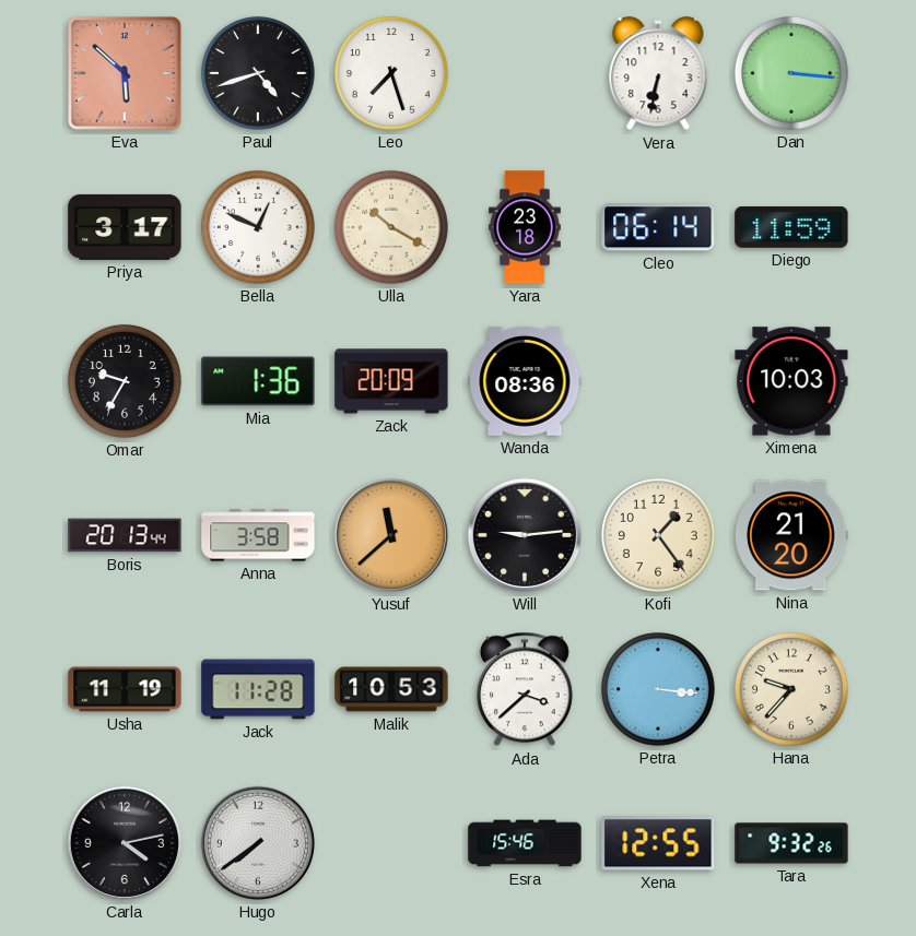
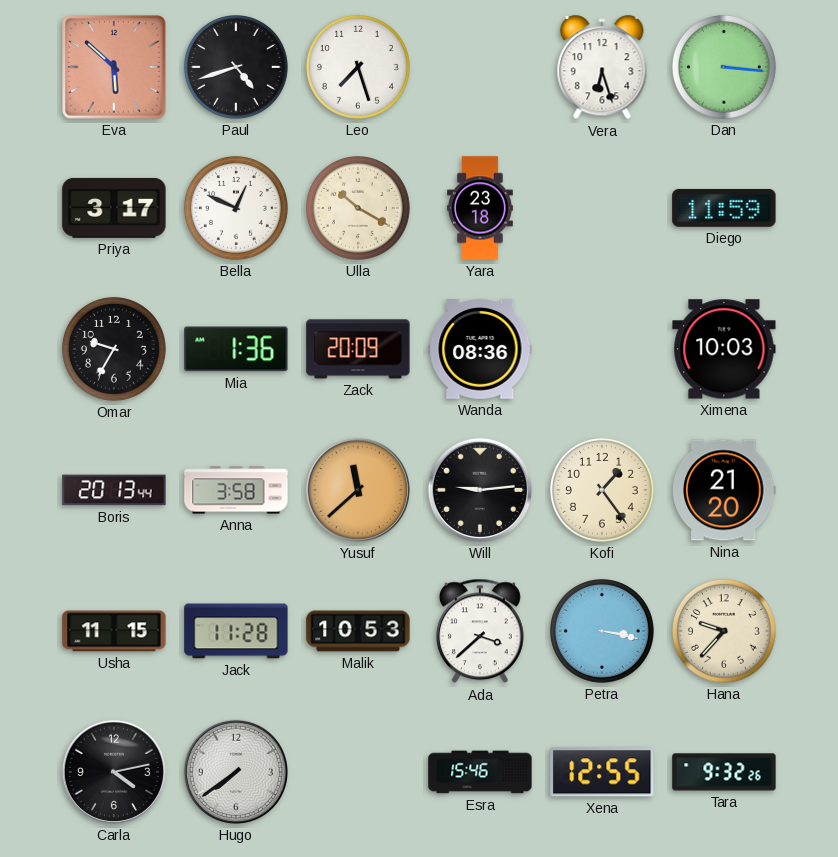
Vera: 6:32 -> 6:27 (602, 68)
Cleo: 06:14 -> none (658, 227)
Usha: 11:19 -> 11:15 (114, 631)
Petra: 3:16 -> 3:17 (602, 631)
